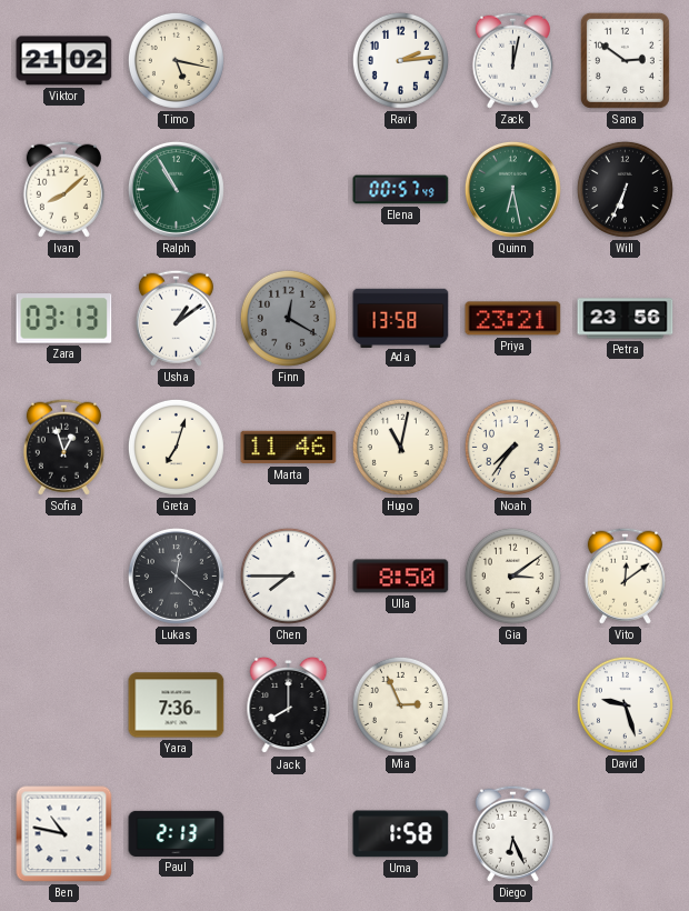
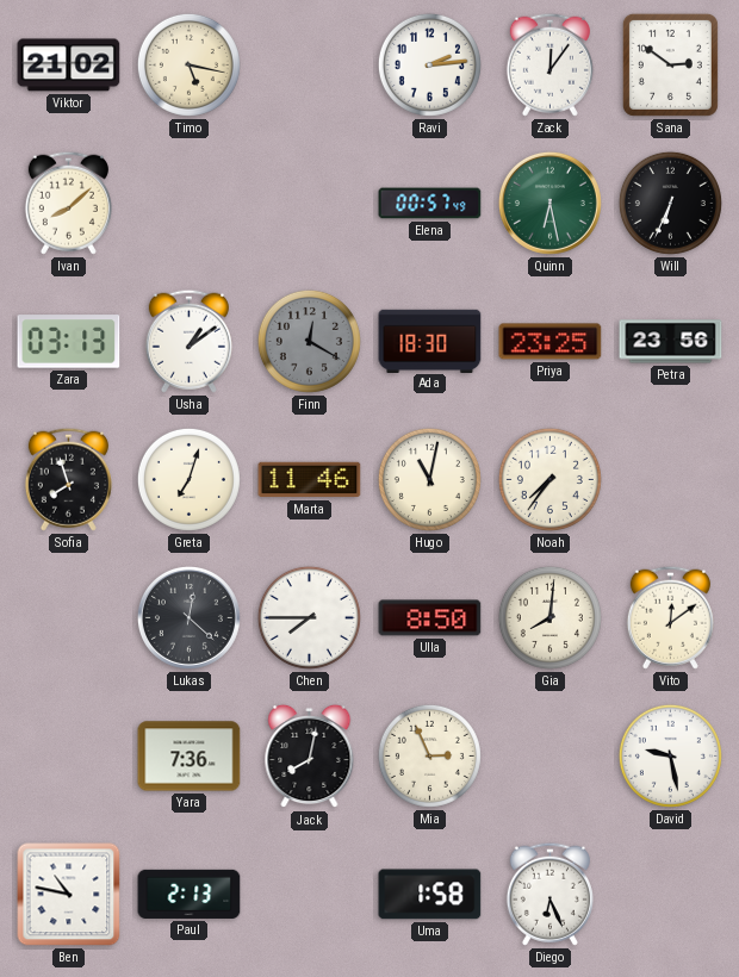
Zack: 12:02 -> 12:06 (549, 64)
Ralph: 10:55 -> none (176, 189)
Ada: 13:58 -> 18:30 (430, 341)
Priya: 23:21 -> 23:25 (551, 342)
Sofia: 12:57 -> 7:57 (68, 479)
Gia: 3:09 -> 8:01 (549, 617)
Jack: 8:00 -> 8:02 (310, 757)
David: 9:27 -> 9:28 (670, 755)
